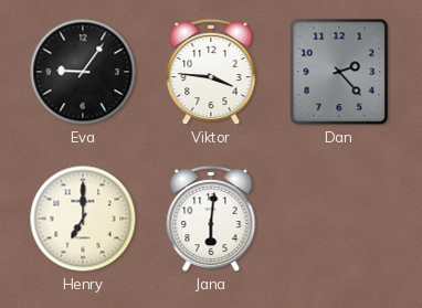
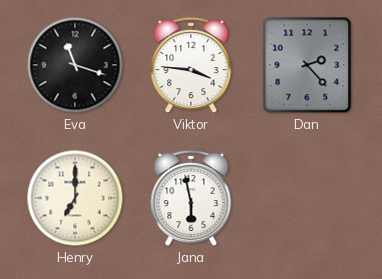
Eva: 9:06 -> 11:18 (75, 65)
Jana: 6:01 -> 5:58 (191, 198)
